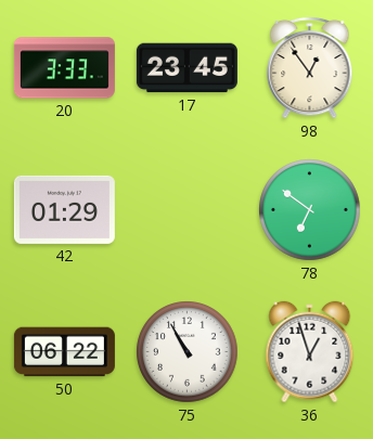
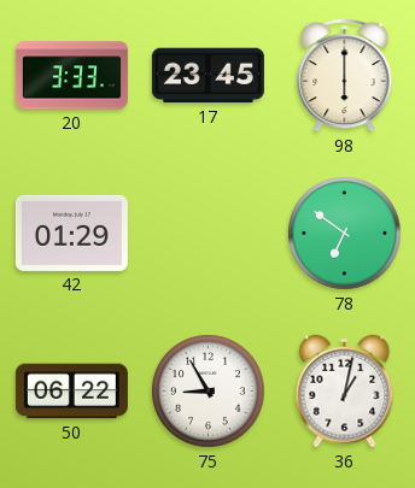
98: 12:54 -> 6:00 (345, 75)
75: 10:55 -> 8:55 (209, 392)
36: 12:57 -> 1:02 (345, 392)
